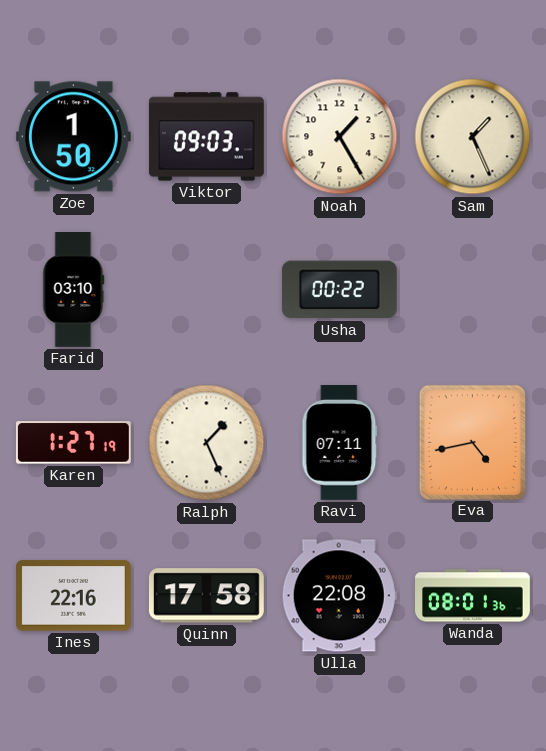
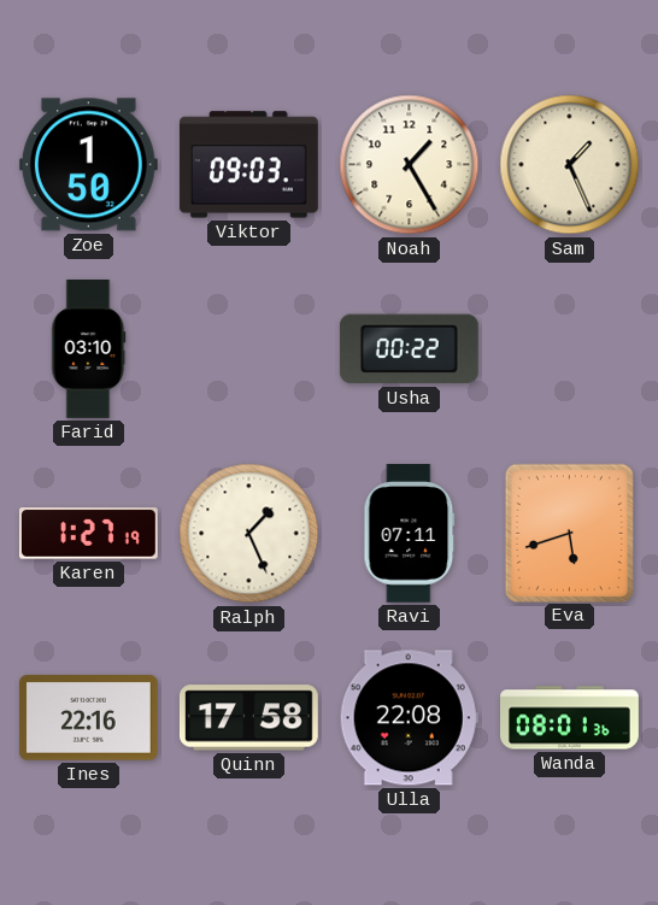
Eva: 4:43 -> 5:42 (569, 533)
